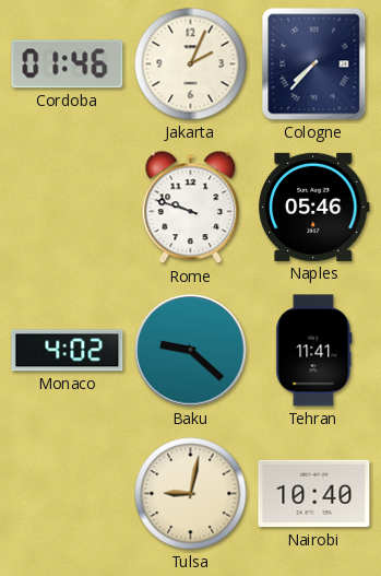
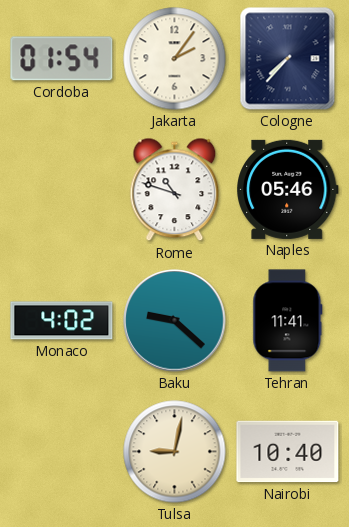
Cordoba: 01:46 -> 01:54 (62, 59)
Jakarta: 2:04 -> 2:06 (175, 59)
Rome: 9:48 -> 10:48 (175, 190)
